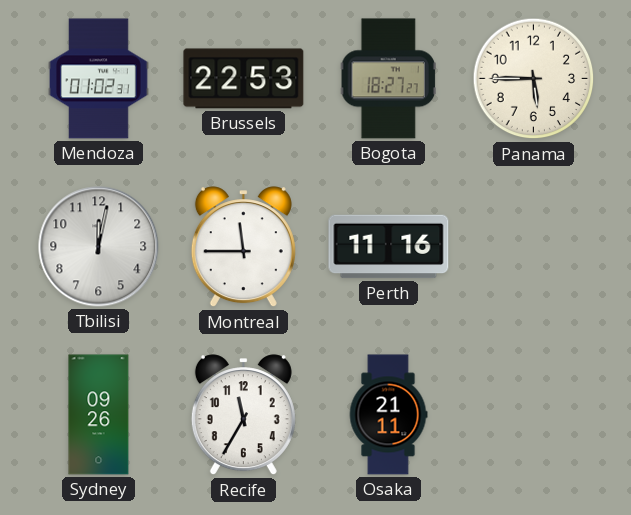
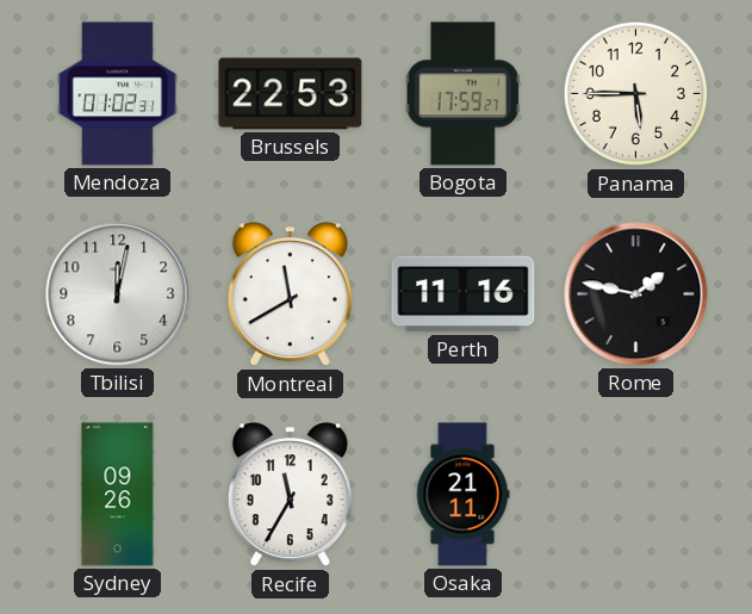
Bogota: 18:27 -> 17:59 (462, 94)
Montreal: 11:45 -> 11:40 (290, 294)
Rome: none -> 1:47 (636, 294)
